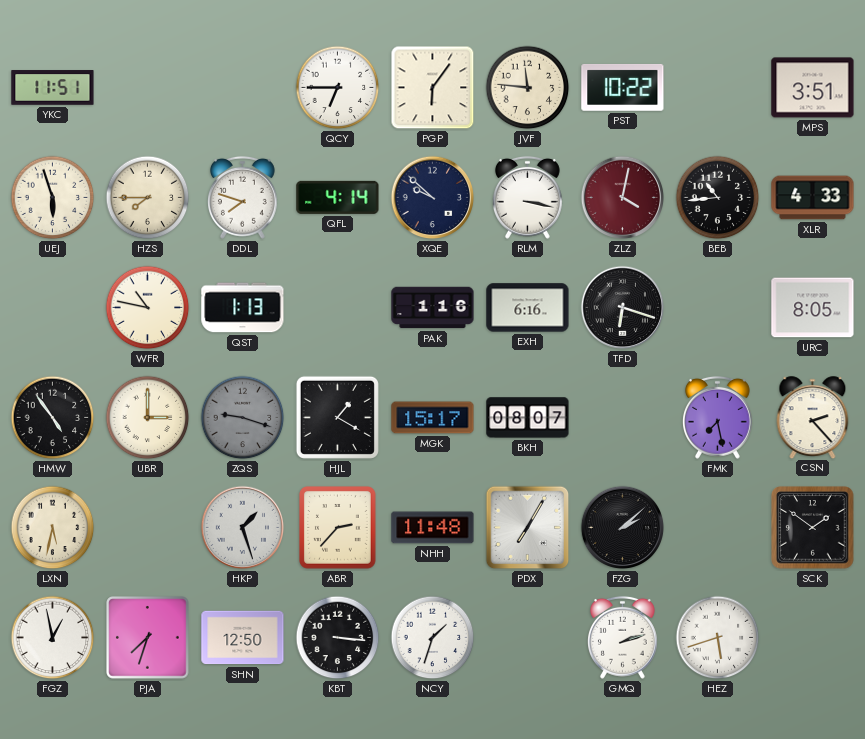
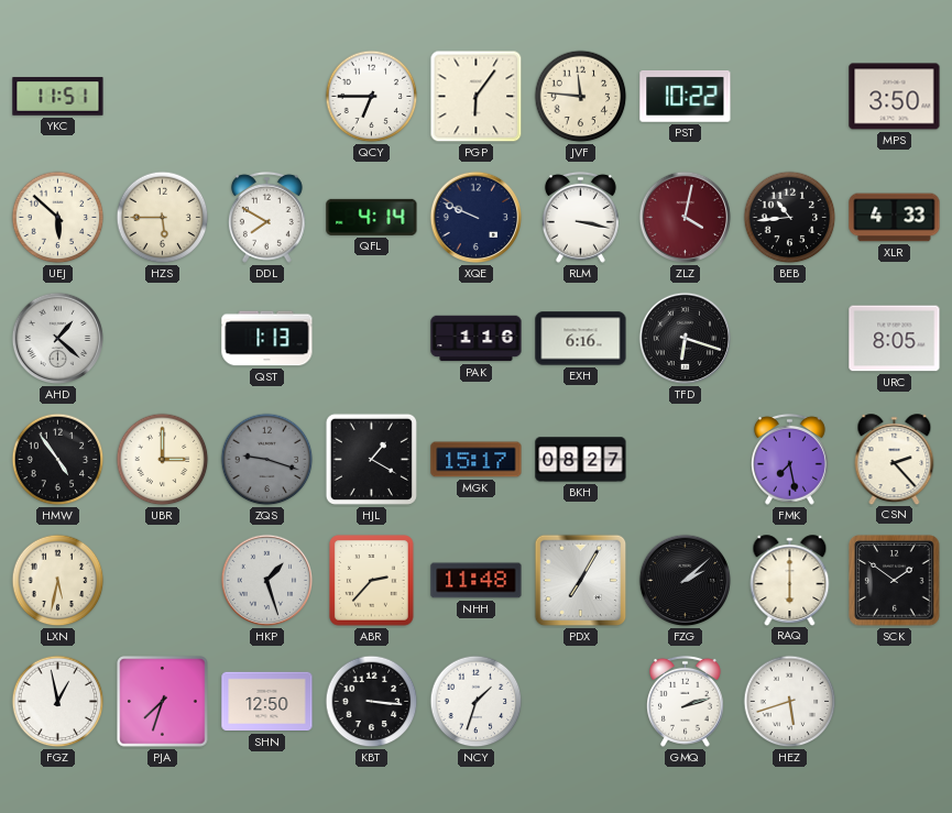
MPS: 3:51 -> 3:50 (895, 97)
UEJ: 5:57 -> 5:52 (58, 218)
HZS: 7:45 -> 5:45 (163, 218)
DDL: 7:48 -> 7:50 (266, 217)
XQE: 9:52 -> 9:49 (477, 218)
AHD: none -> 1:22 (58, 339)
WFR: 10:47 -> none (148, 308)
BKH: 08:07 -> 08:27 (581, 460)
RAQ: none -> 6:00 (790, 580)
